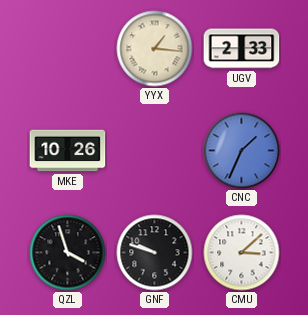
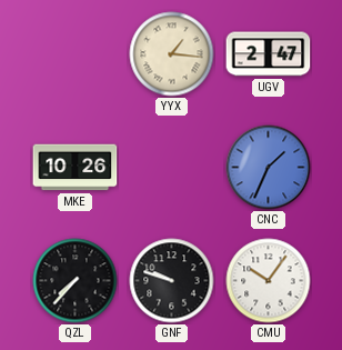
UGV: 2:33 -> 2:47 (269, 54)
QZL: 3:57 -> 7:37 (76, 281)
CMU: 3:08 -> 10:06 (269, 281)
